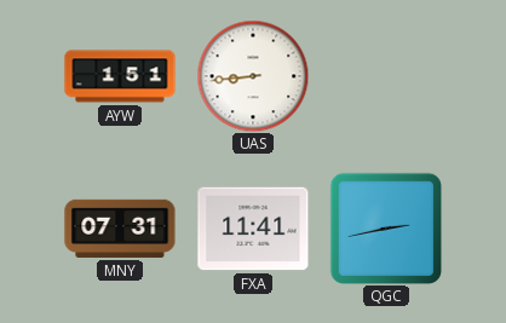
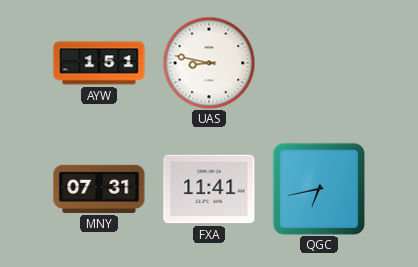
UAS: 8:44 -> 8:47 (209, 63)
QGC: 2:43 -> 6:43 (318, 188)
